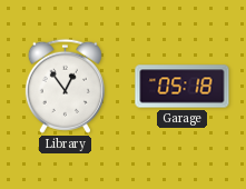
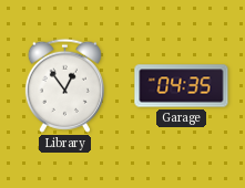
Garage: 05:18 -> 04:35 (182, 86)
